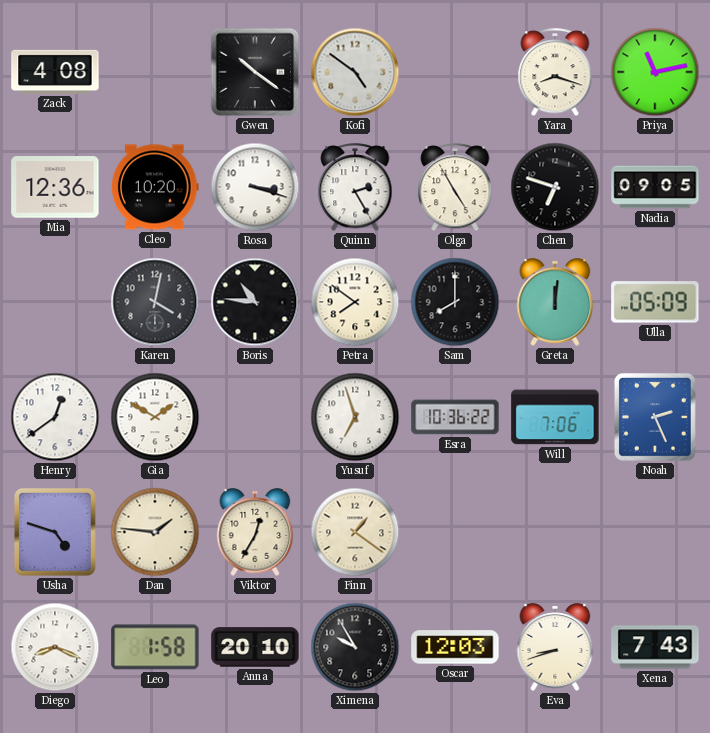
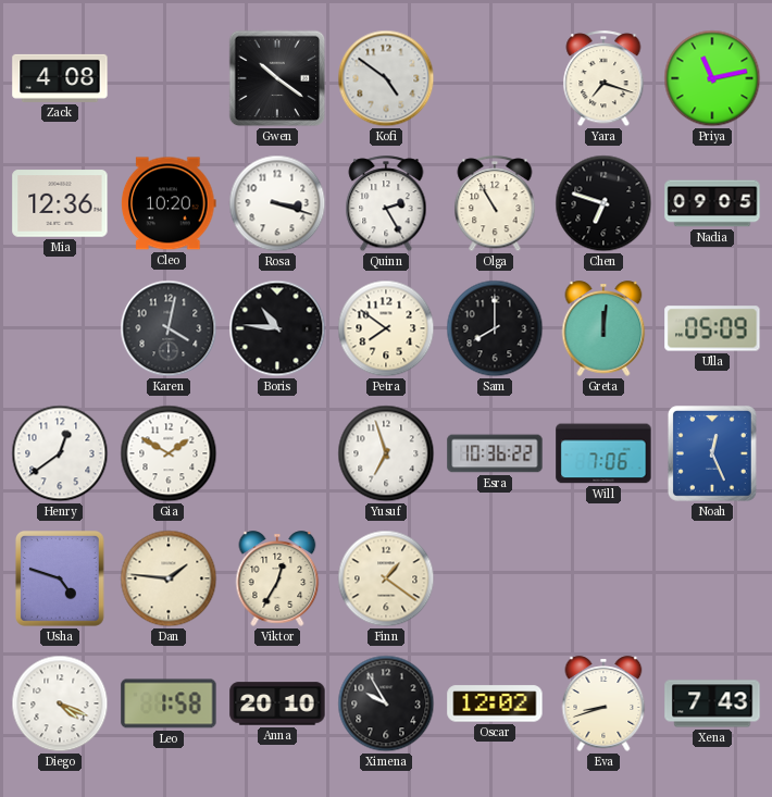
Yara: 8:18 -> 7:18 (603, 79)
Olga: 4:55 -> 10:55 (495, 204)
Noah: 2:26 -> 12:26 (712, 454)
Diego: 8:19 -> 4:19 (60, 703)
Oscar: 12:03 -> 12:02 (495, 703)
